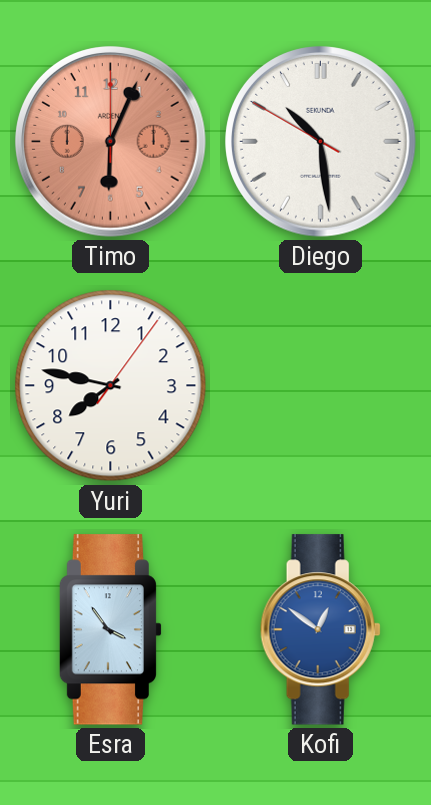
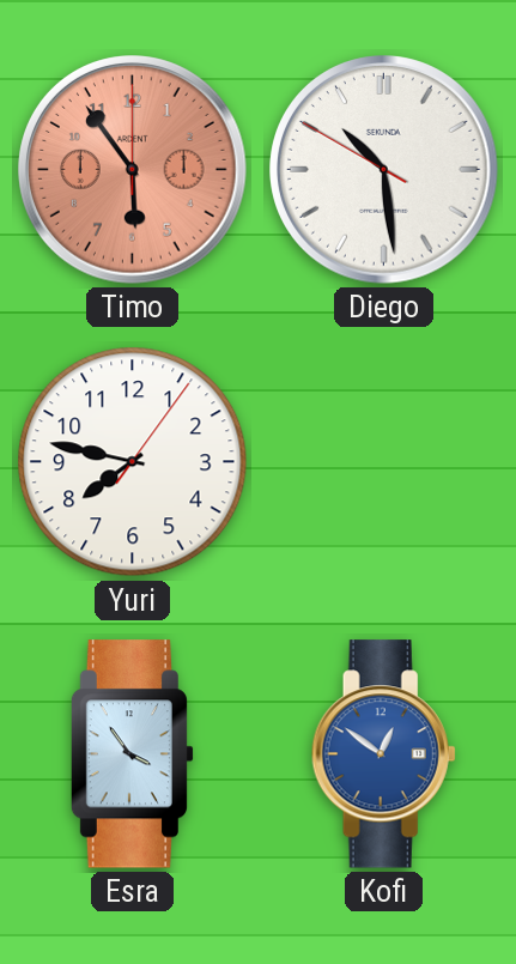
Timo: 6:04 -> 5:54 (133, 170)
